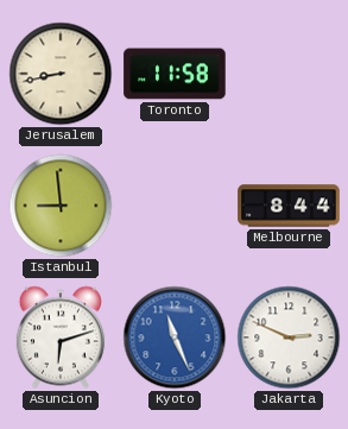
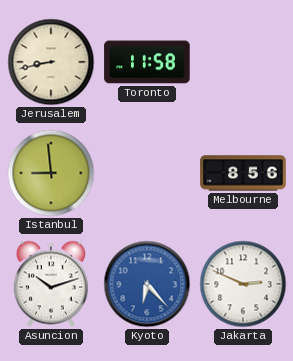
Melbourne: 8:44 -> 8:56 (243, 173)
Asuncion: 6:12 -> 10:12 (51, 284)
Kyoto: 11:26 -> 6:23 (147, 284)
